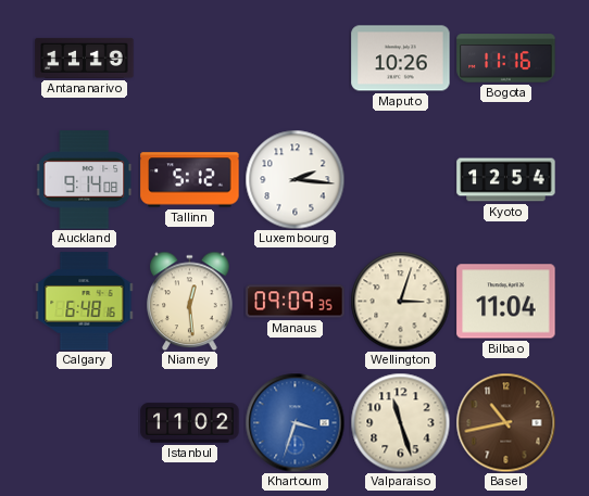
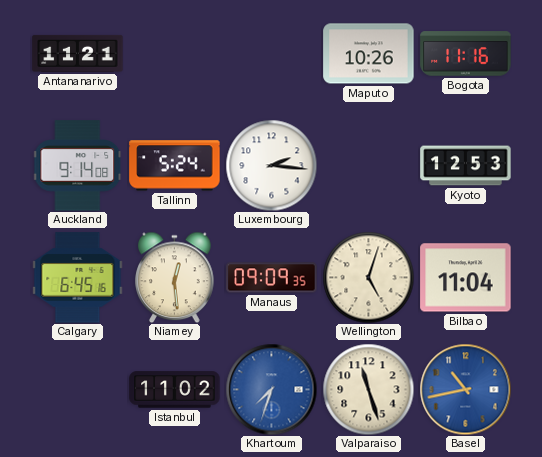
Antananarivo: 11:19 -> 11:21 (78, 53)
Tallinn: 5:12 -> 5:24 (175, 166)
Kyoto: 12:54 -> 12:53 (466, 166)
Calgary: 6:48 -> 6:45 (78, 278)
Wellington: 3:03 -> 5:03 (368, 277)
Khartoum: 3:33 -> 7:33 (271, 389)
Basel dial: brown -> blue (465, 389)
